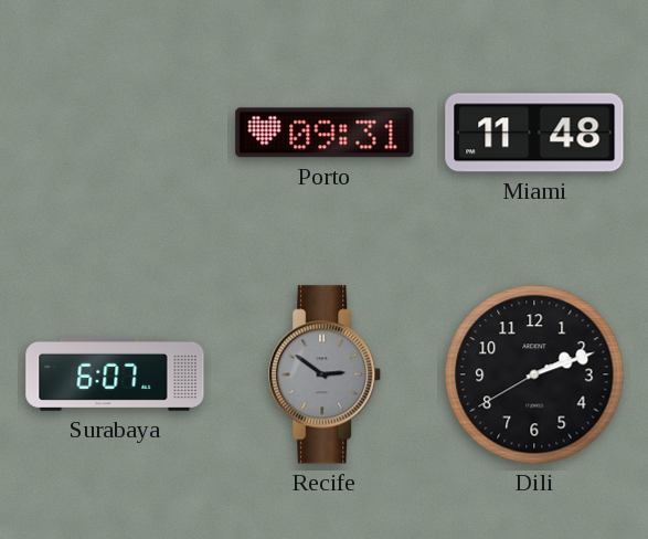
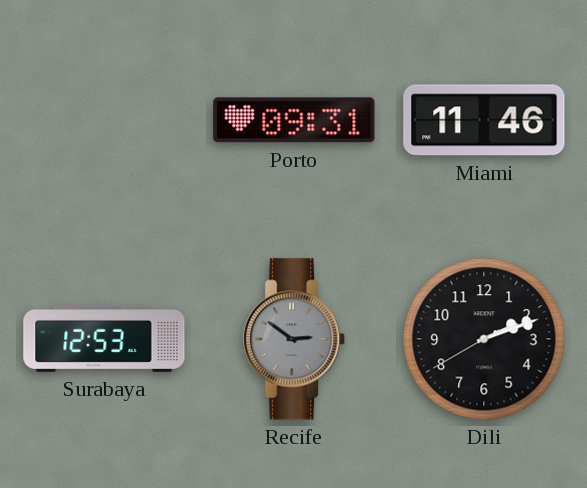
Miami: 11:48 -> 11:46 (484, 120)
Surabaya: 6:07 -> 12:53 (104, 339)
